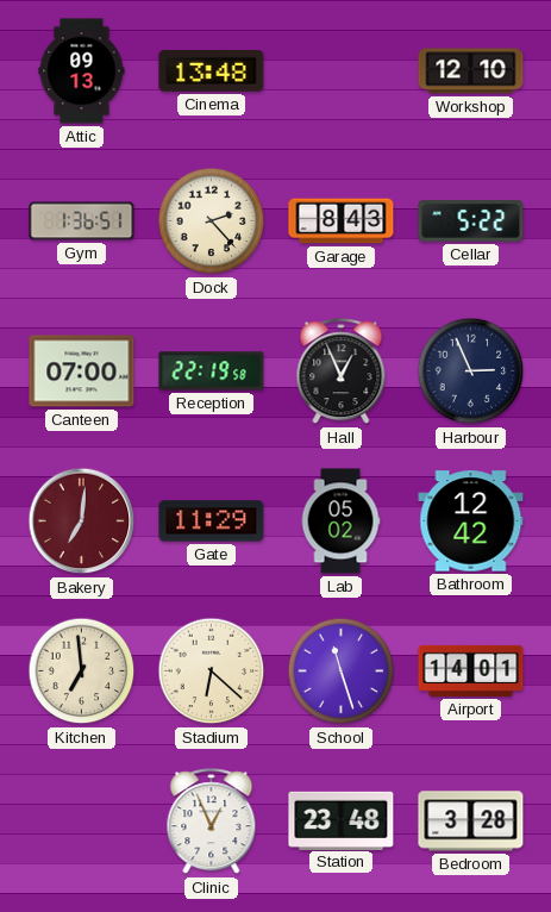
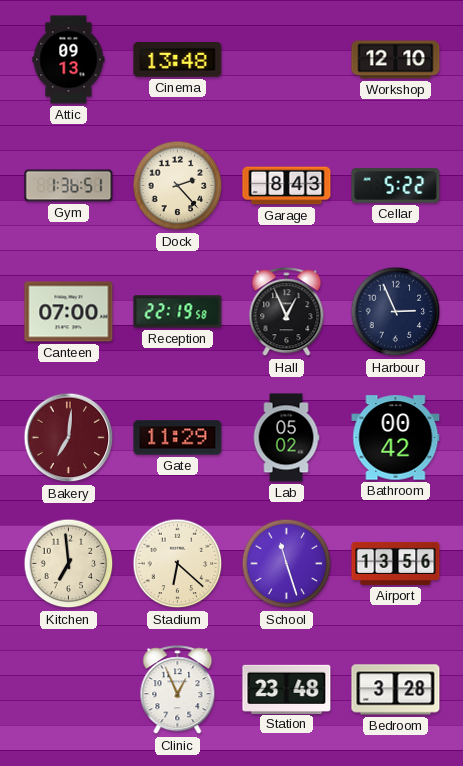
Bathroom: 12:42 -> 00:42 (396, 438)
Airport: 14:01 -> 13:56 (396, 563)
